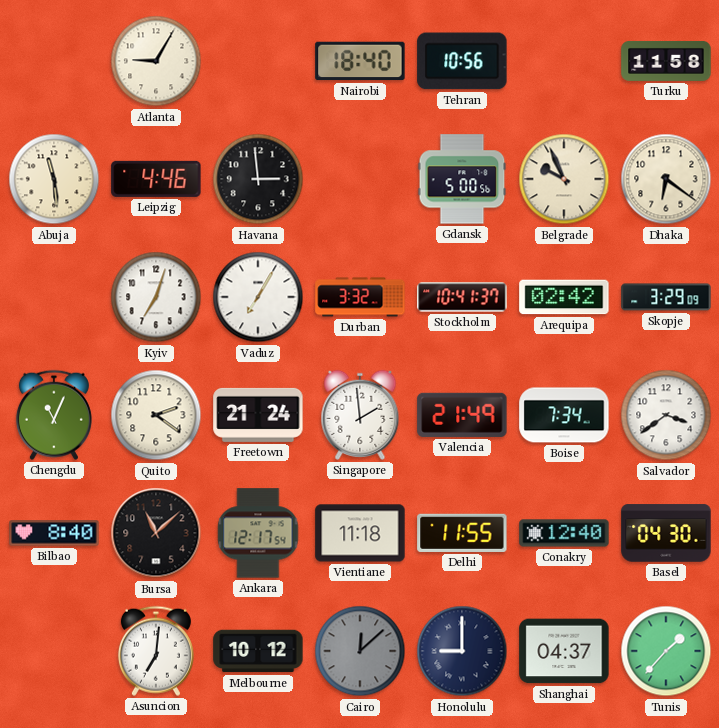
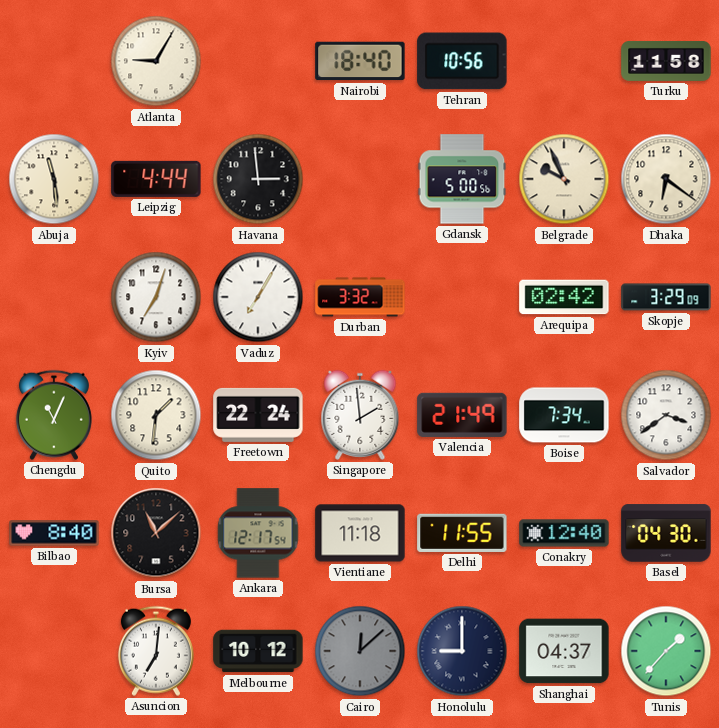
Leipzig: 4:46 -> 4:44 (156, 179)
Stockholm: 10:41 -> none (462, 297)
Quito: 2:21 -> 1:31 (156, 415)
Freetown: 21:24 -> 22:24 (258, 415)
